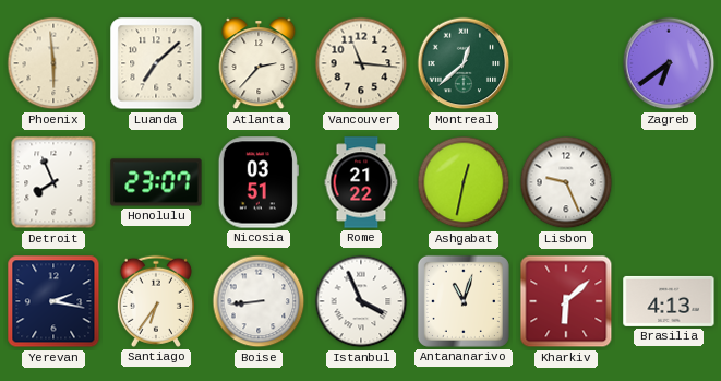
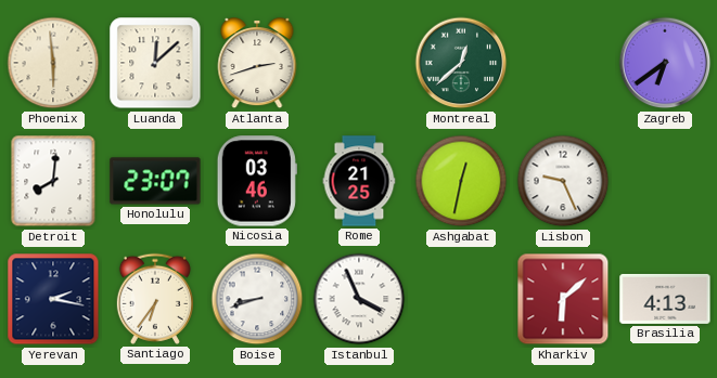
Luanda: 7:08 -> 12:08 (155, 63)
Atlanta: 2:37 -> 2:42 (257, 64)
Vancouver: 11:16 -> none (361, 63)
Detroit: 7:56 -> 8:01 (53, 181)
Nicosia: 03:51 -> 03:46 (257, 181)
Rome: 21:22 -> 21:25 (359, 181)
Boise: 8:44 -> 8:42 (257, 299)
Antananarivo: 11:03 -> none (464, 301)
